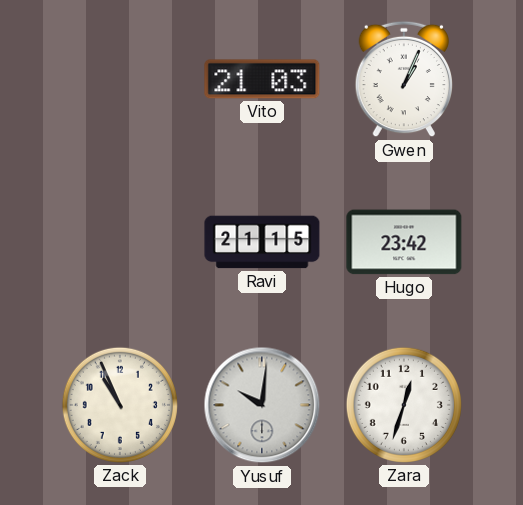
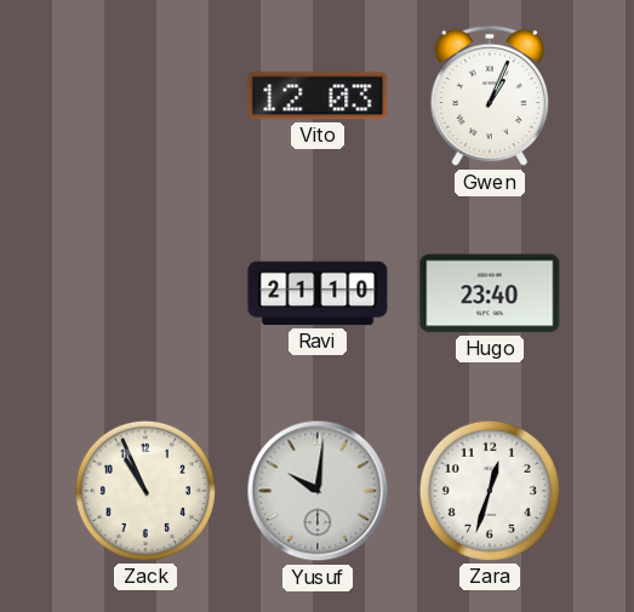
Vito: 21:03 -> 12:03 (318, 96)
Ravi: 21:15 -> 21:10 (318, 293)
Hugo: 23:42 -> 23:40 (490, 293)
